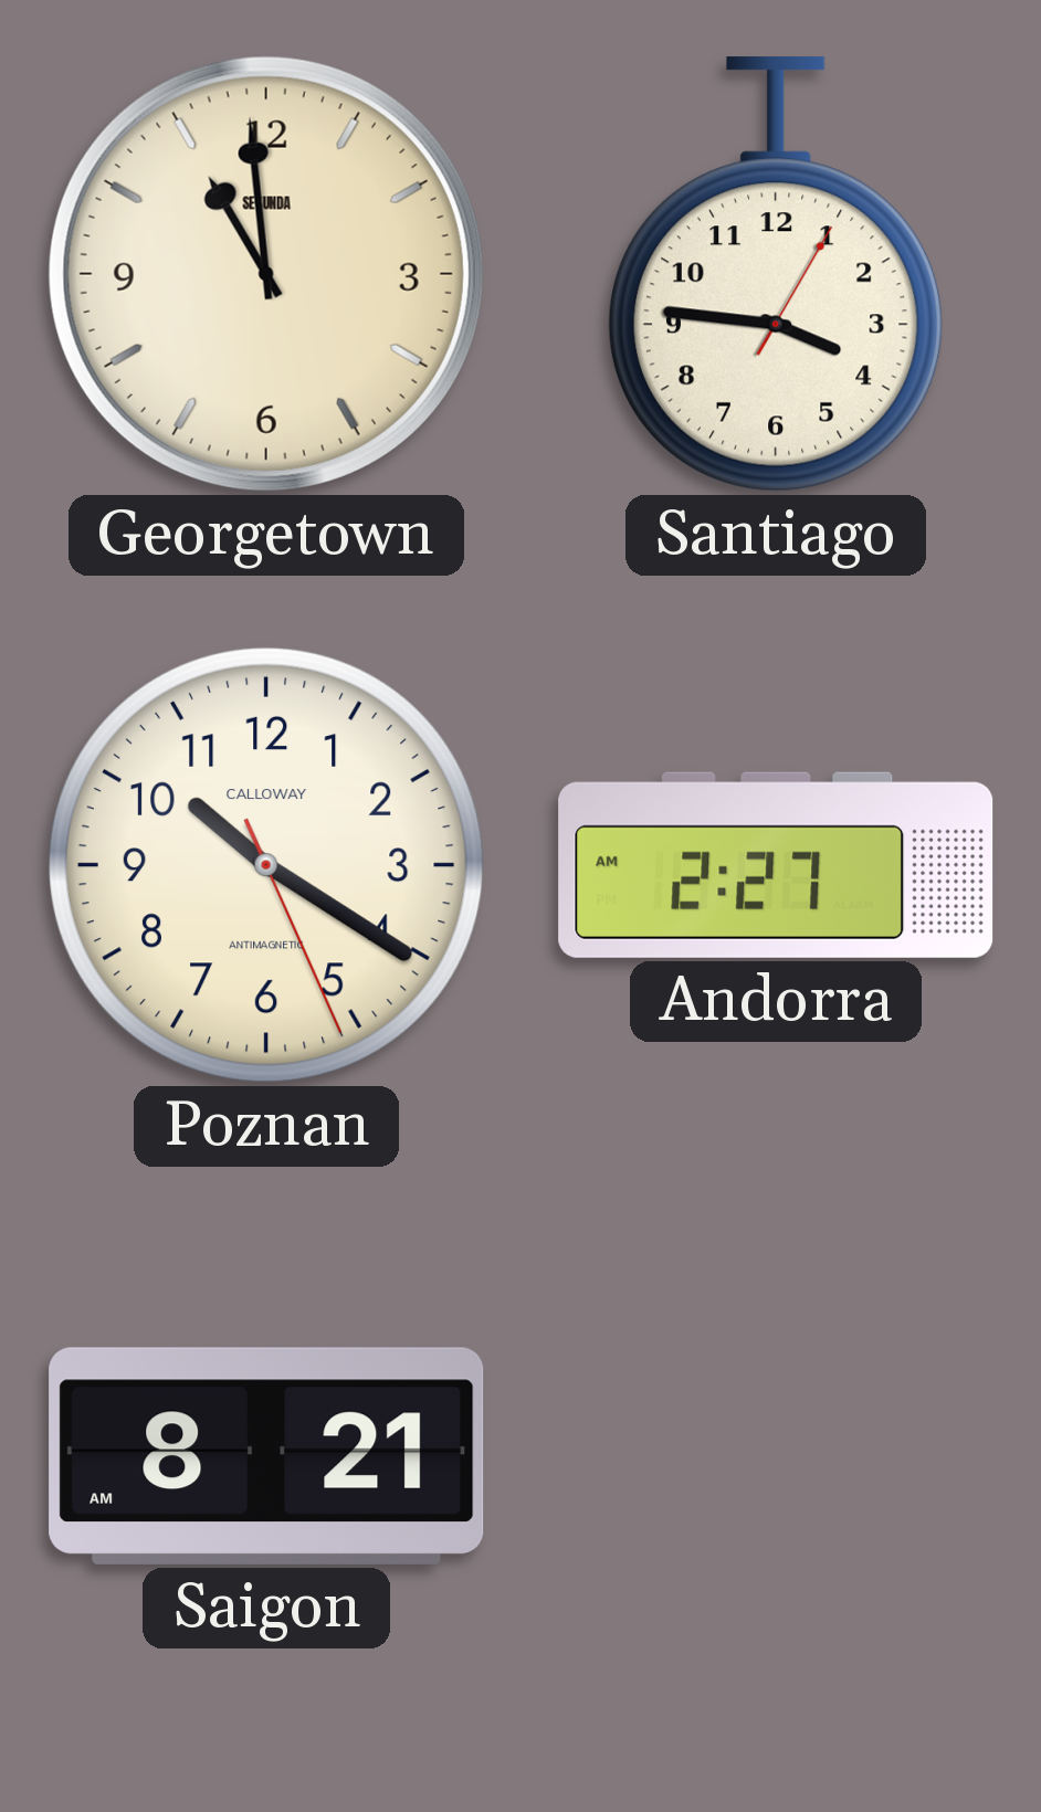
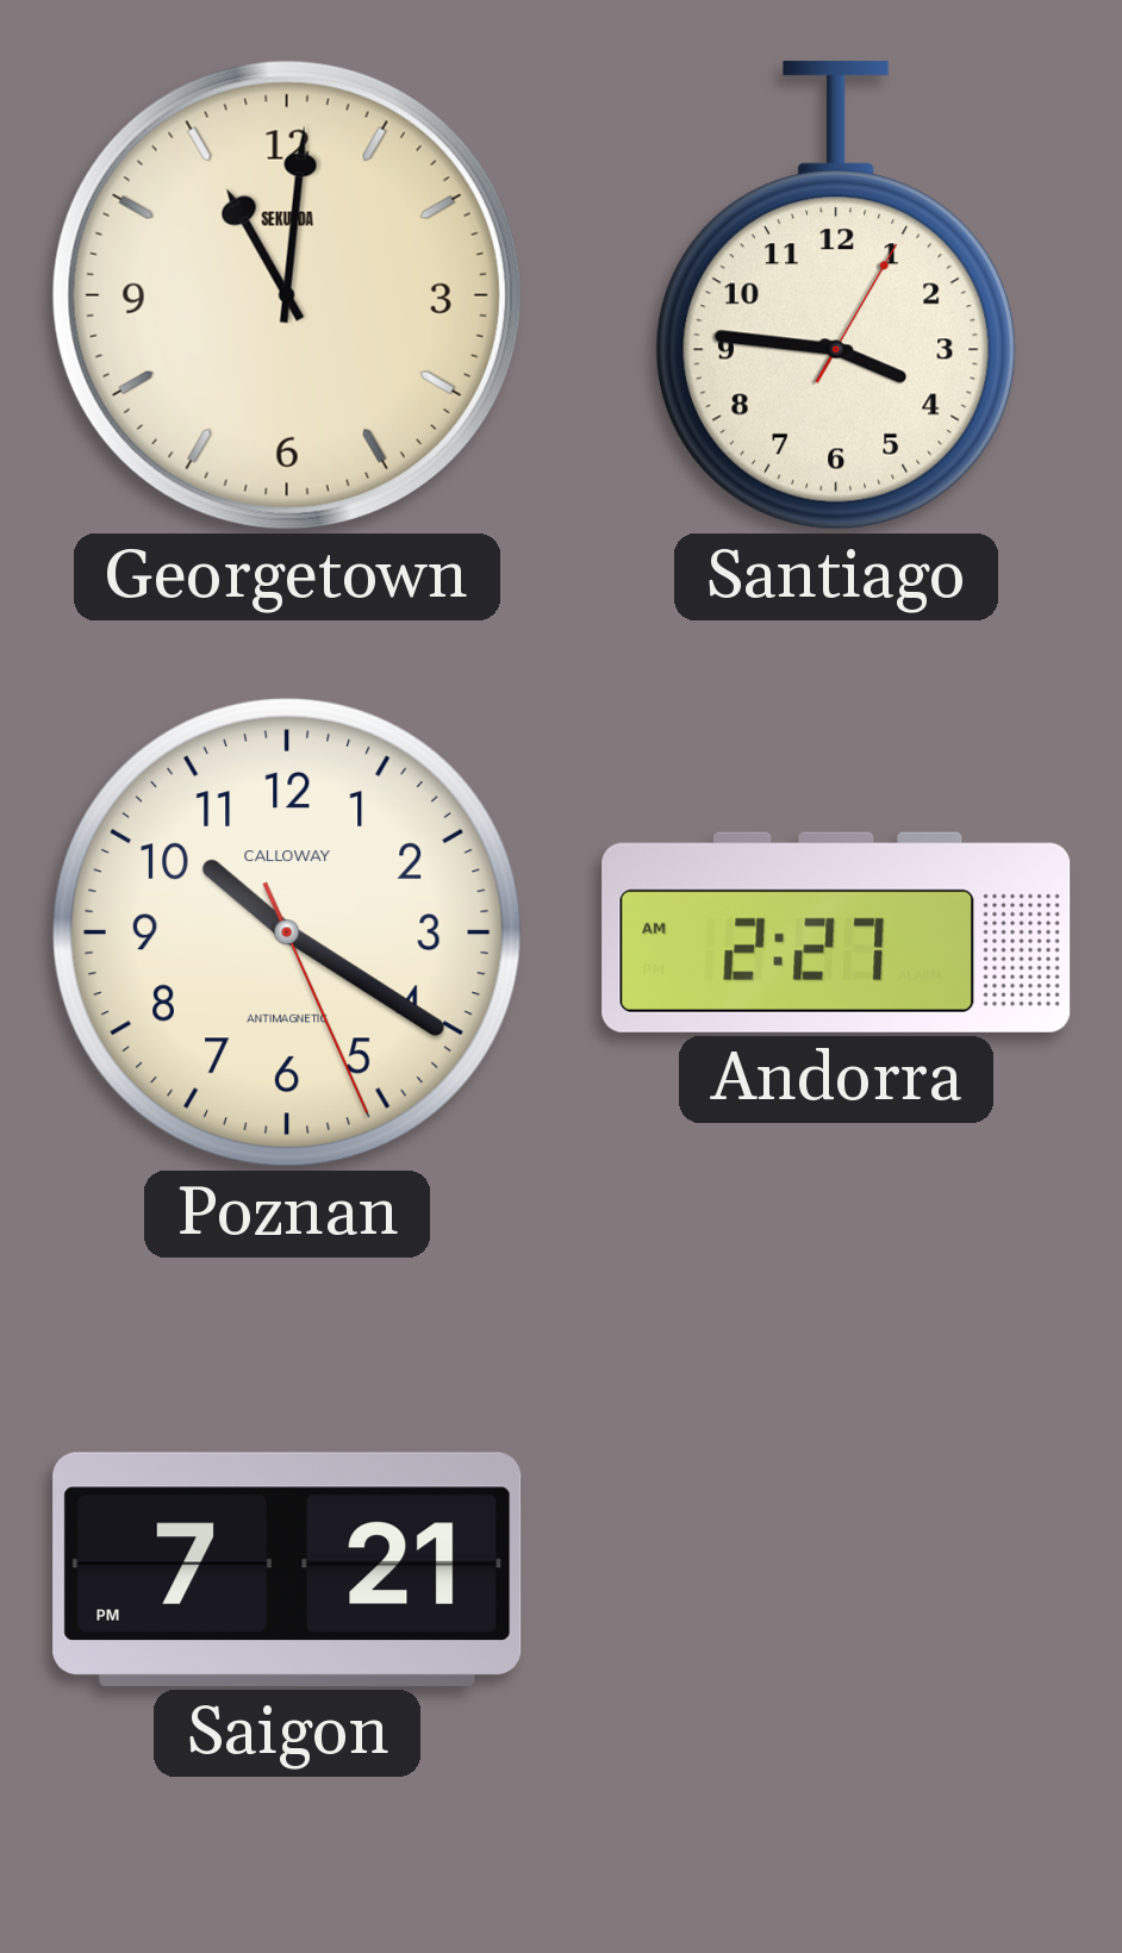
Georgetown: 10:59 -> 11:01 (287, 295)
Saigon: 8:21 -> 7:21 (287, 1570)
